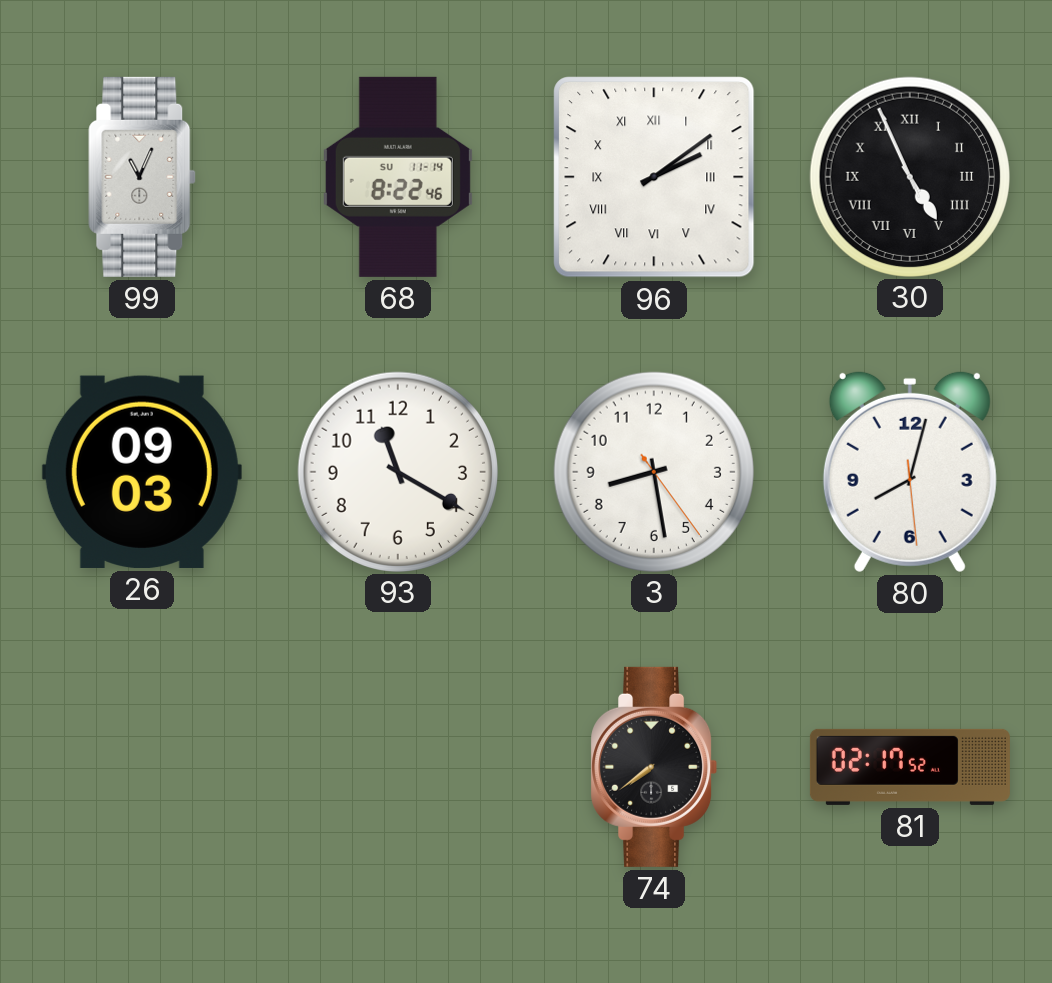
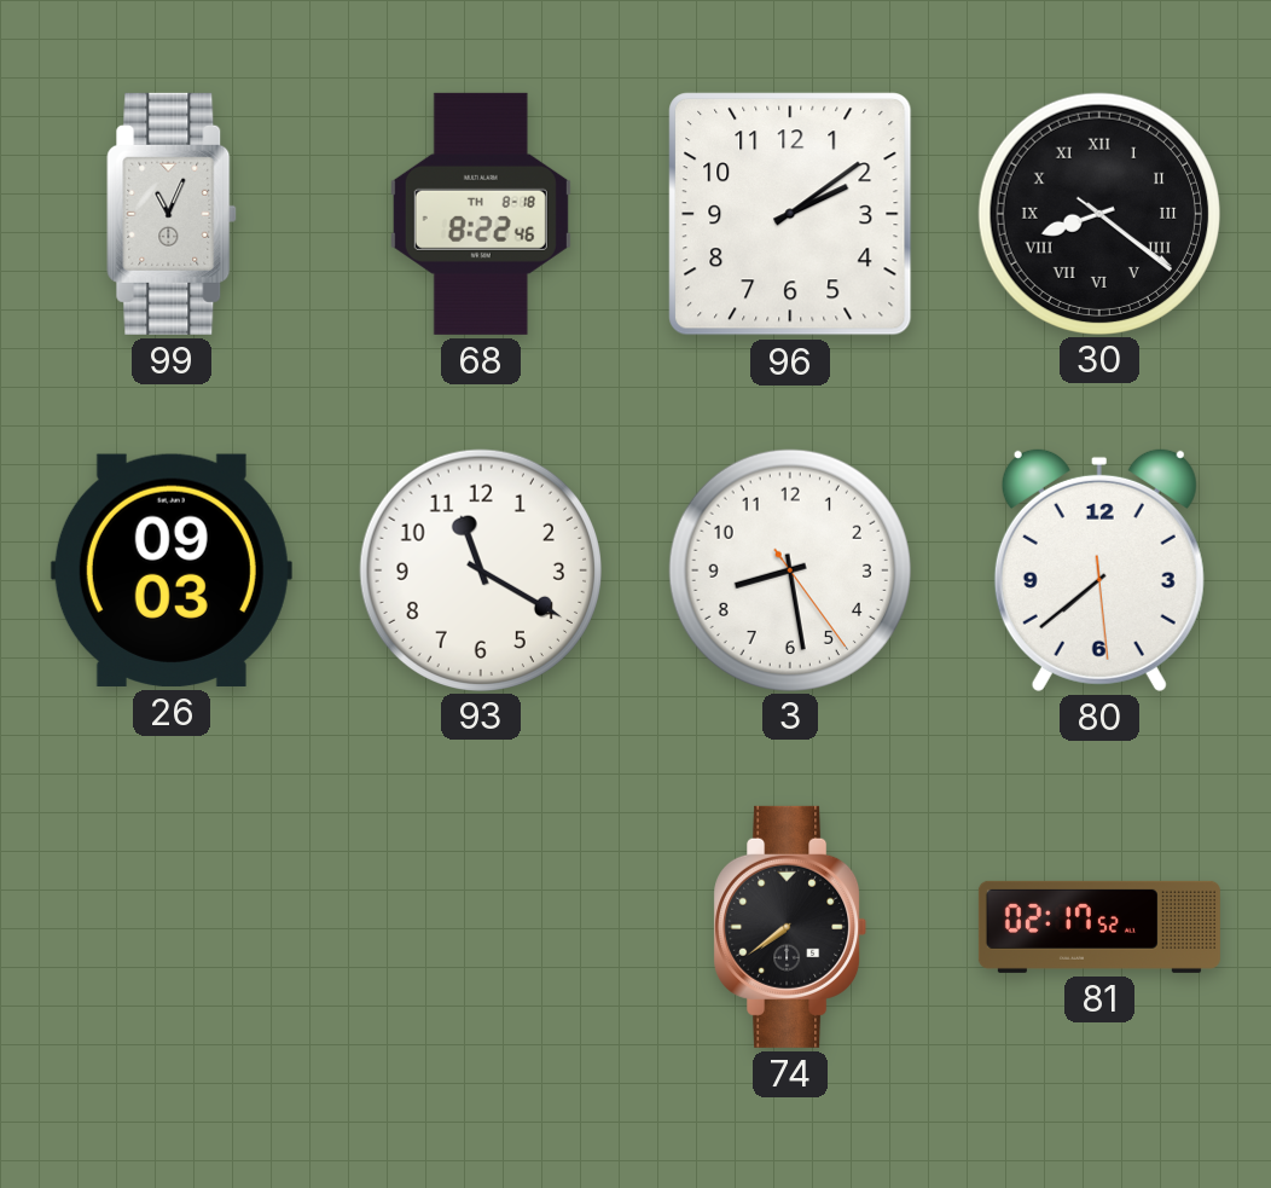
68 date: SU 11-14 -> TH 8-18 (481, 214)
96 numerals: Roman -> Arabic (790, 214)
30: 4:55 -> 8:21 (1098, 213)
80: 8:02 -> 7:38 (1099, 569)
